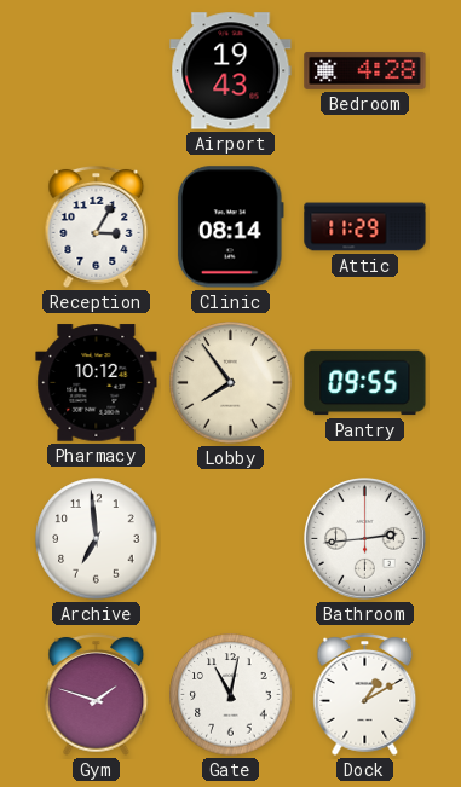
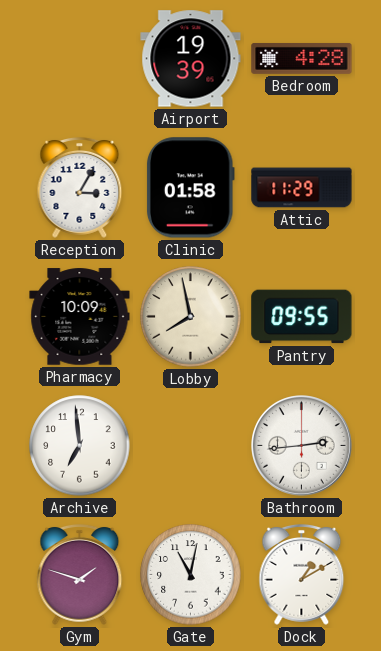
Airport: 19:43 -> 19:39 (191, 59)
Clinic: 08:14 -> 01:58 (190, 188)
Pharmacy: 10:12 -> 10:09 (80, 317)
Lobby: 7:54 -> 7:58 (191, 317)
